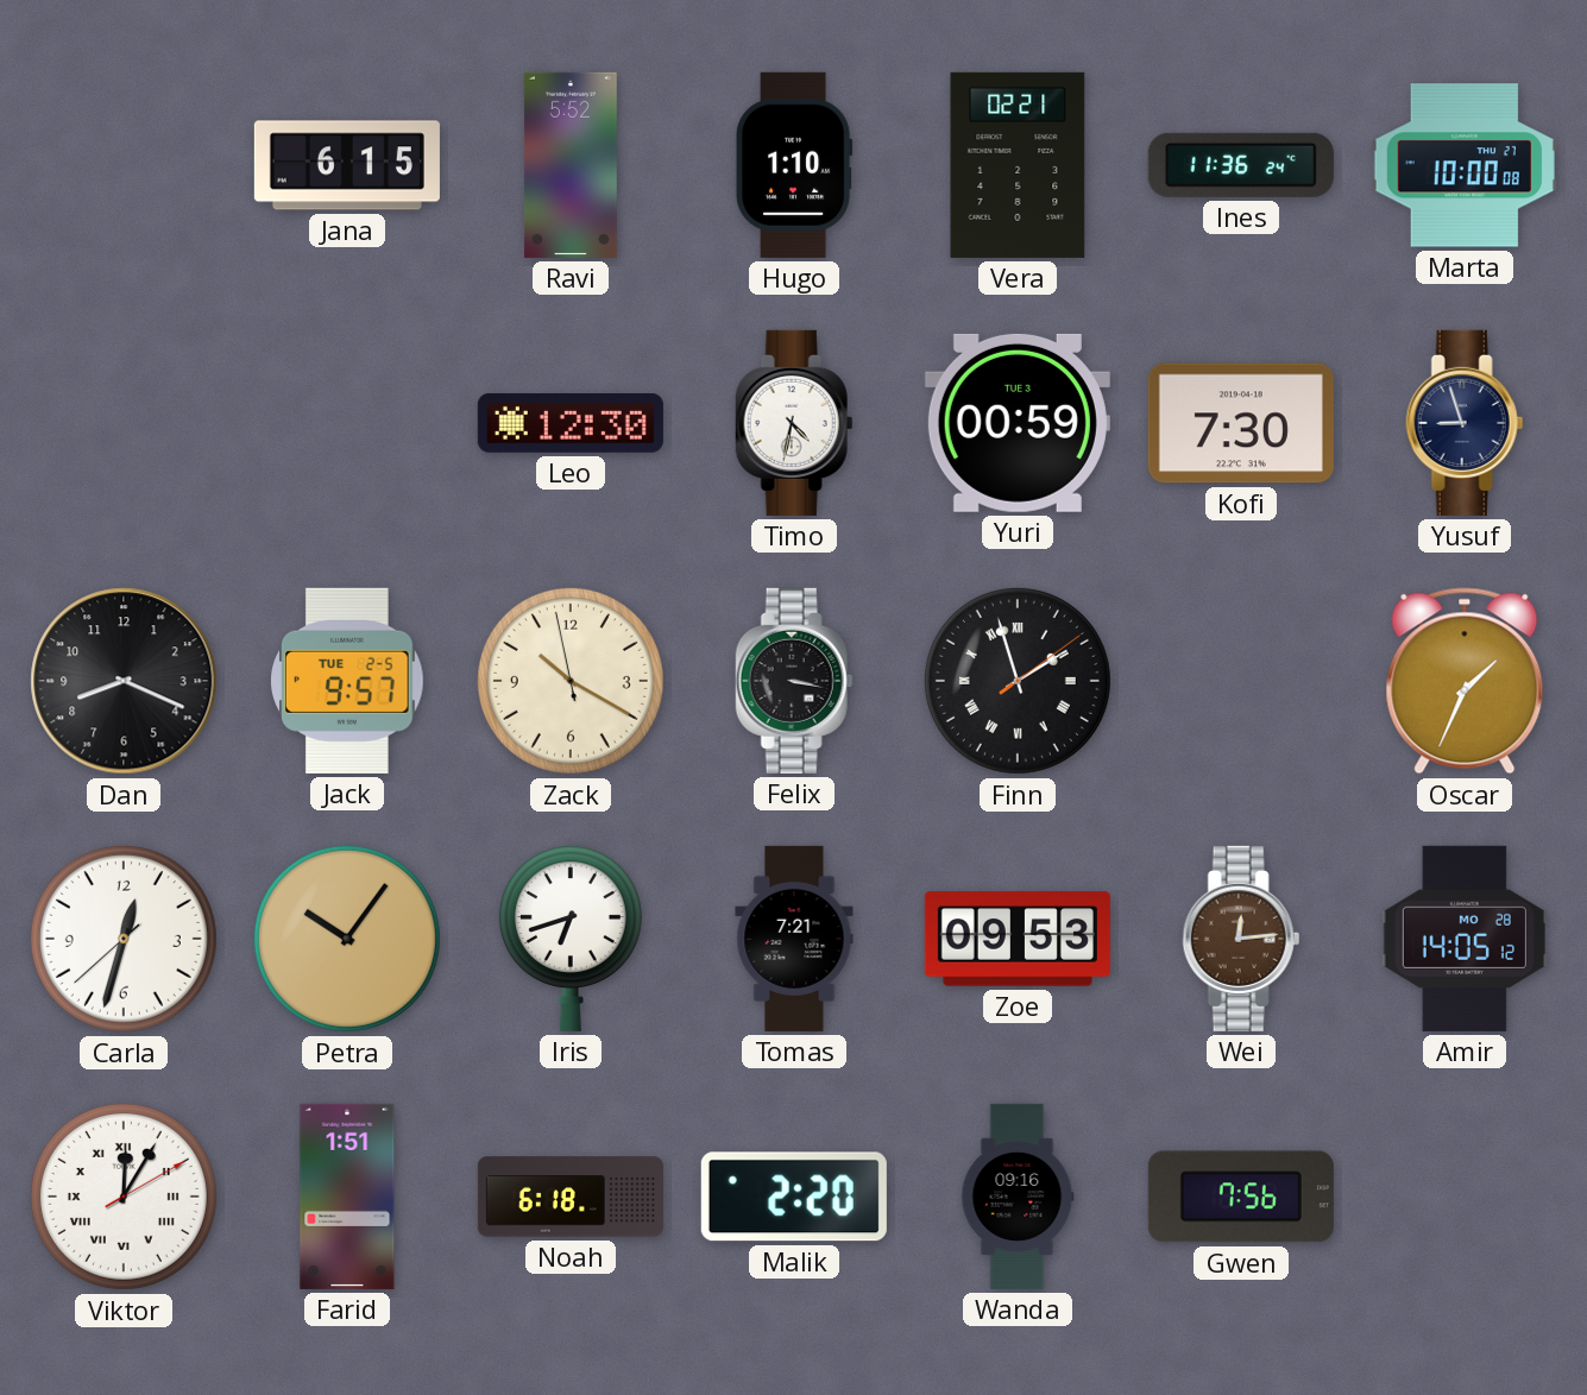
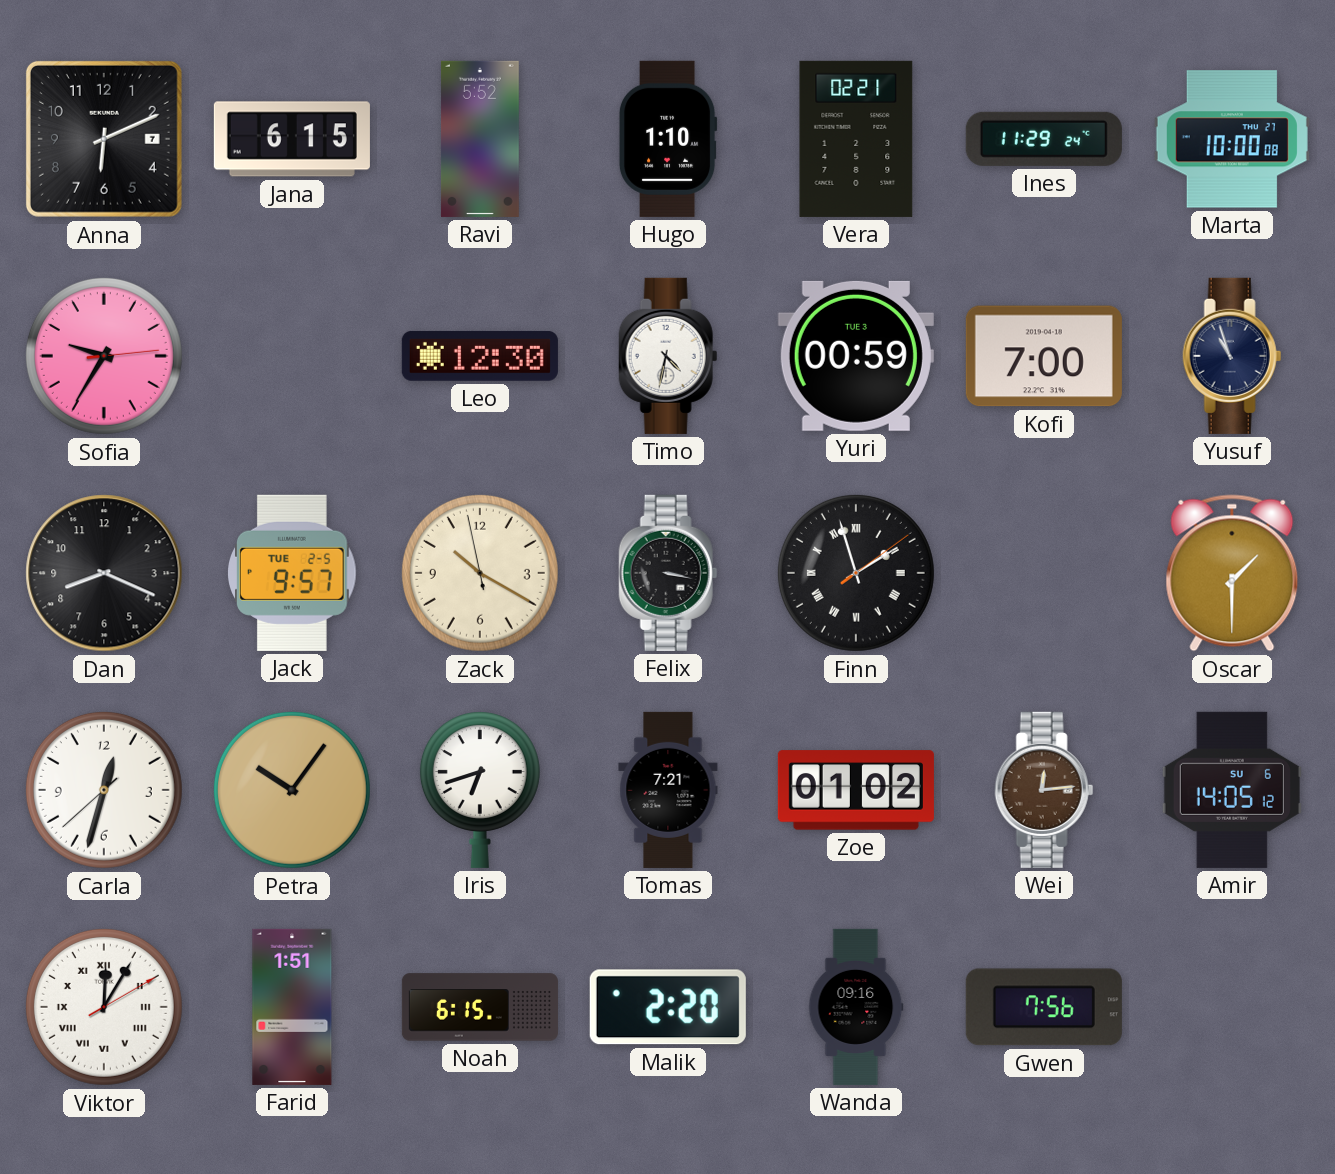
Anna: none -> 6:11 (104, 139)
Ines: 11:36 -> 11:29 (1044, 139)
Sofia: none -> 9:35 (104, 356)
Kofi: 7:30 -> 7:00 (1044, 356)
Yusuf: 8:57 -> 10:57 (1232, 356)
Oscar: 1:34 -> 1:30 (1232, 573)
Zoe: 09:53 -> 01:02 (856, 790)
Amir date: MO 28 -> SU 6 (1232, 790)
Noah: 6:18 -> 6:15 (480, 1007)
